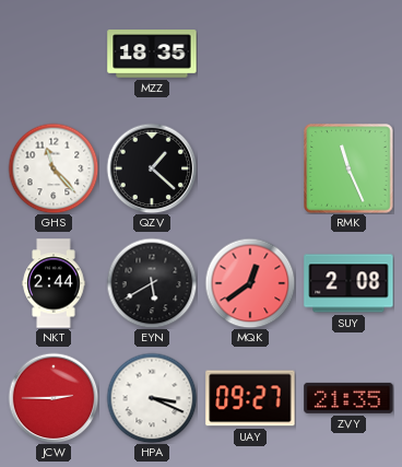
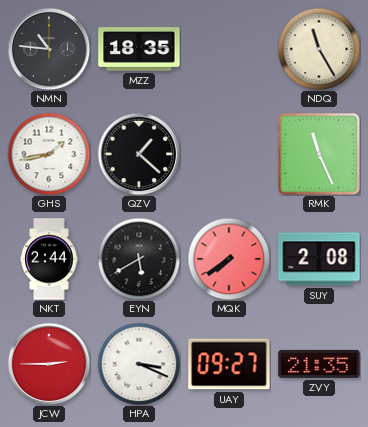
NMN: none -> 10:46 (49, 49)
NDQ: none -> 11:25 (319, 49)
GHS: 11:23 -> 1:43 (49, 154)
MQK: 12:39 -> 7:39 (229, 259)
